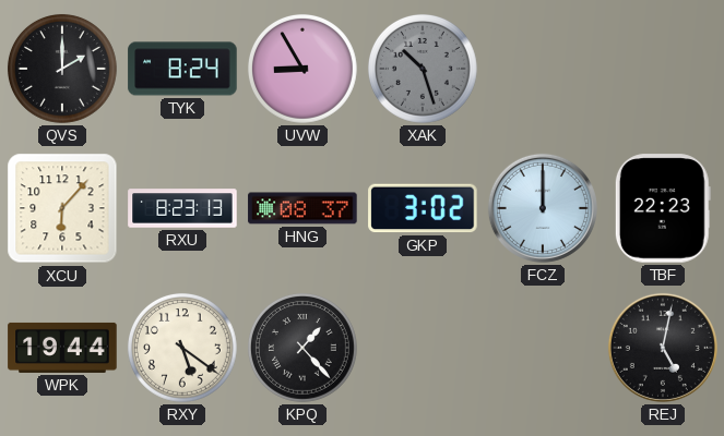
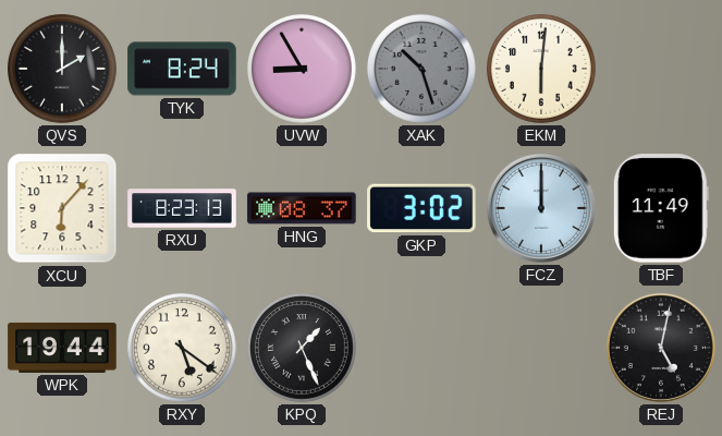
EKM: none -> 6:01 (541, 69)
TBF: 22:23 -> 11:49 (661, 208)
KPQ: 1:23 -> 1:26 (302, 348)
